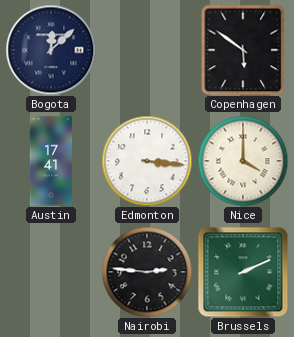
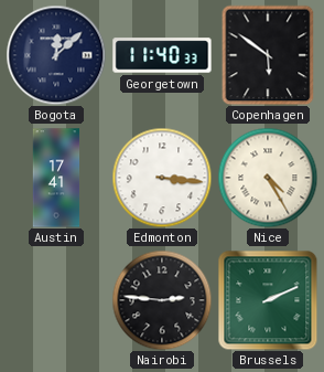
Georgetown: none -> 11:40 (162, 55)
Nice: 4:00 -> 4:25 (268, 178)
